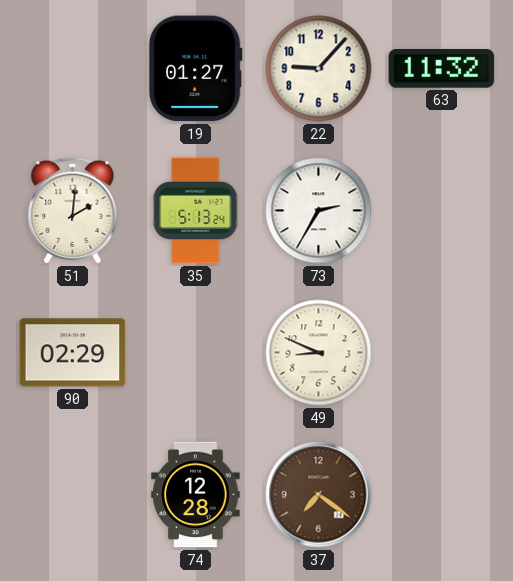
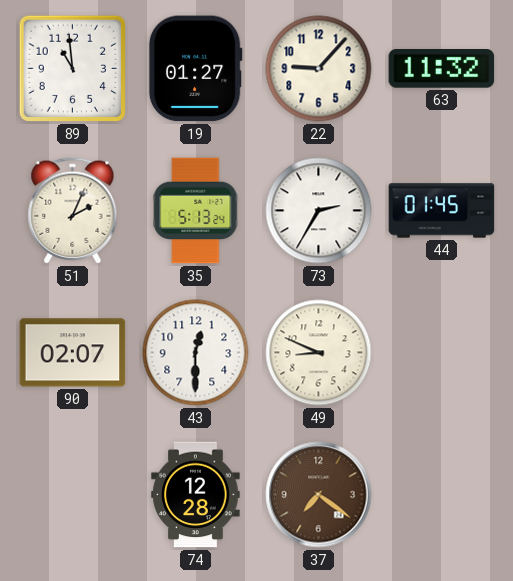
89: none -> 10:59 (73, 69)
51: 2:01 -> 2:04 (73, 211)
44: none -> 01:45 (442, 211)
90: 02:29 -> 02:07 (73, 353)
43: none -> 12:30 (196, 353)
